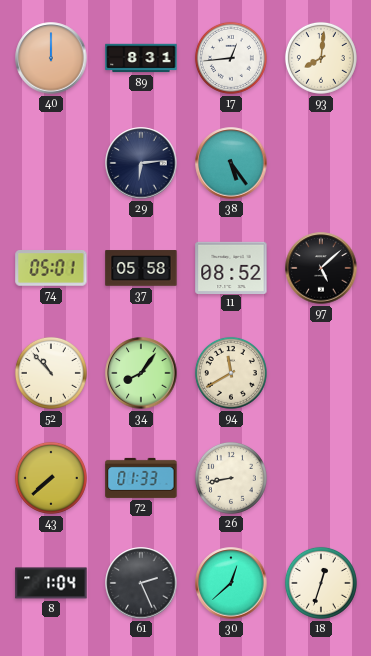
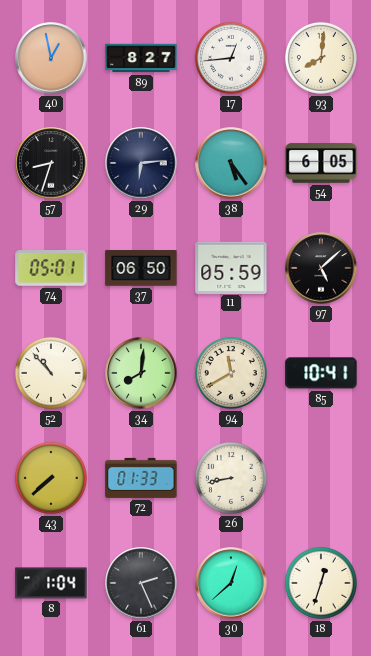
40: 12:00 -> 12:58 (51, 58)
89: 8:31 -> 8:27 (141, 58)
57: none -> 8:33 (51, 163)
54: none -> 6:05 (321, 163)
37: 05:58 -> 06:50 (141, 268)
11: 08:52 -> 05:59 (231, 267)
34: 8:06 -> 8:01 (141, 373)
85: none -> 10:41 (321, 373)
